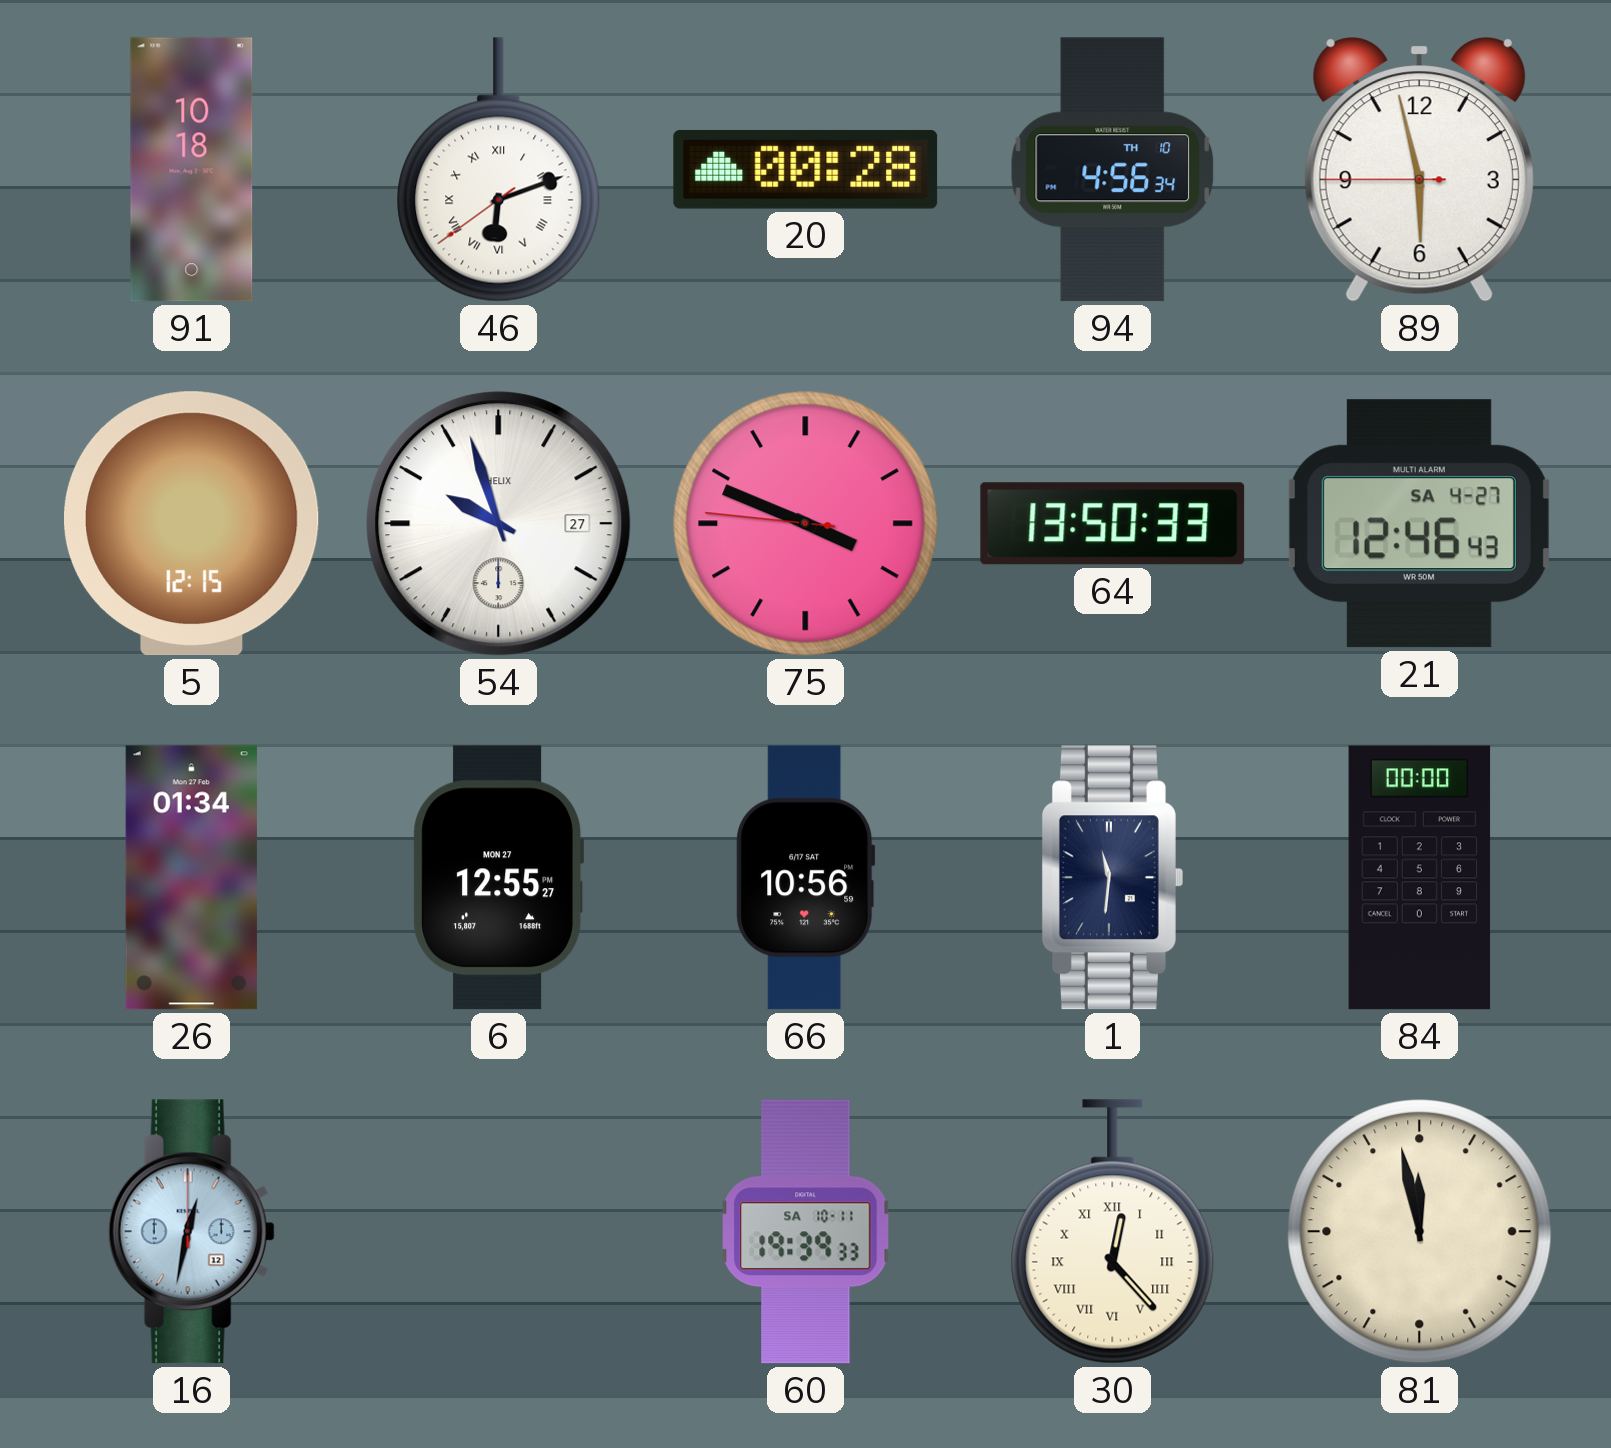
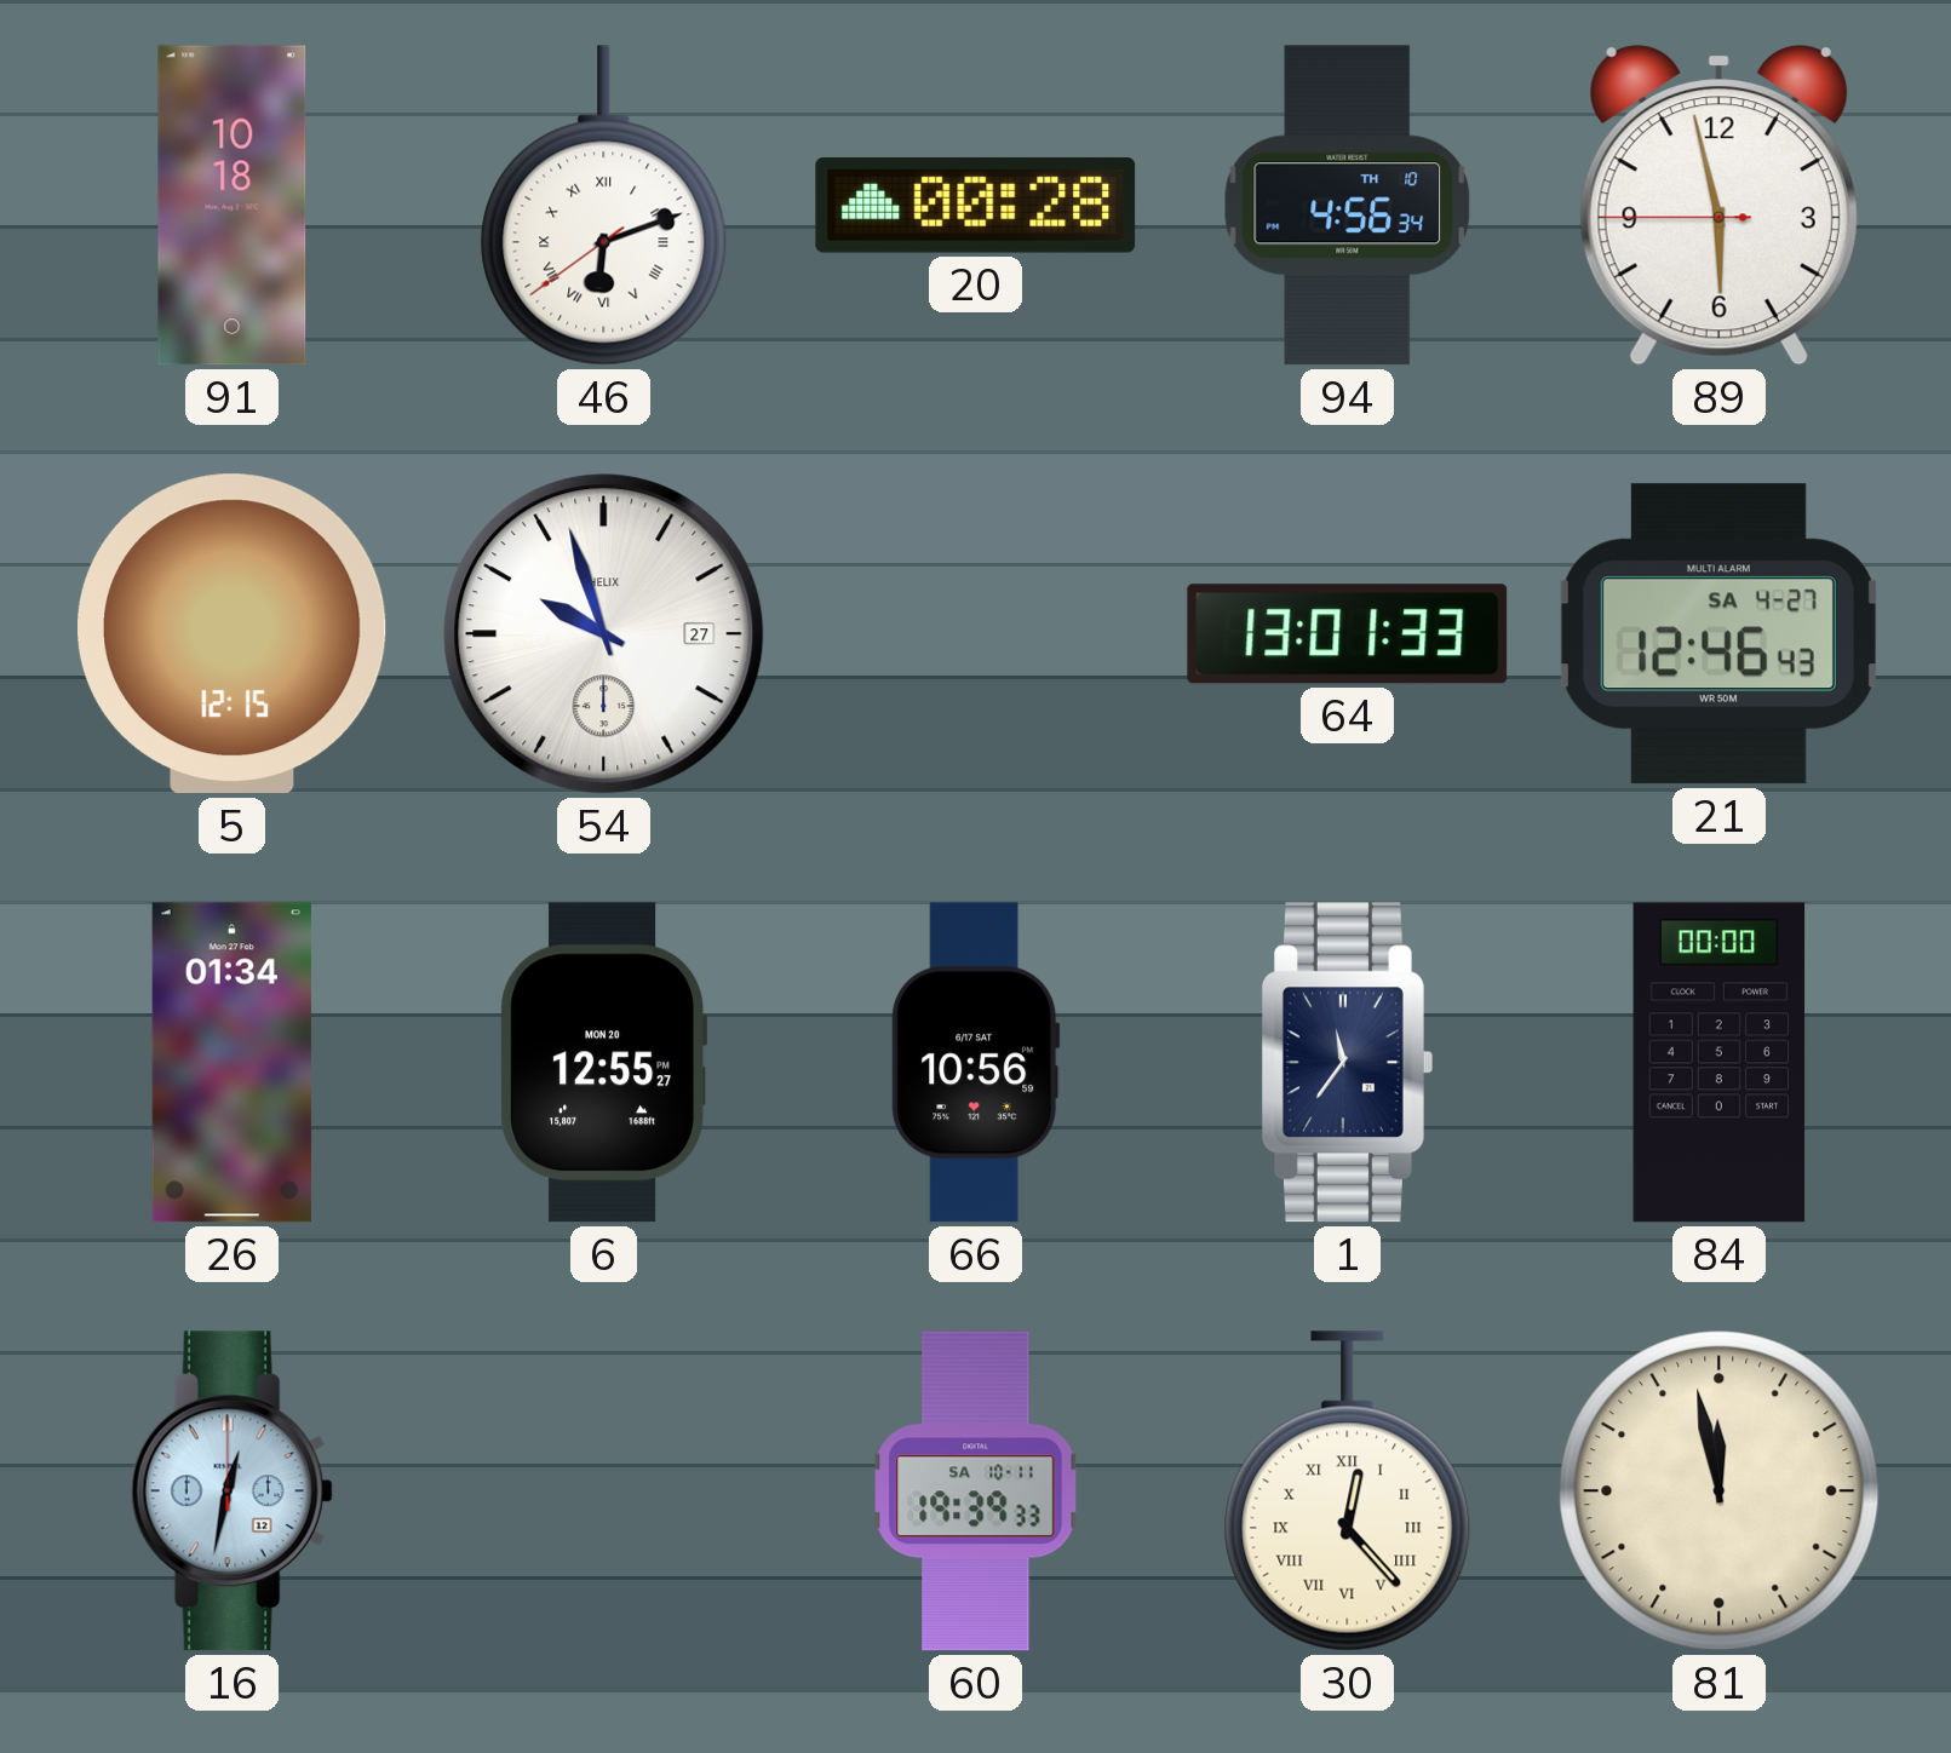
75: 3:48 -> none (806, 524)
64: 13:50 -> 13:01 (1348, 634)
6 date: MON 27 -> MON 20 (604, 1063)
1: 11:31 -> 11:36 (1347, 1063)
